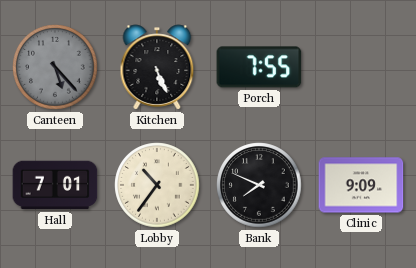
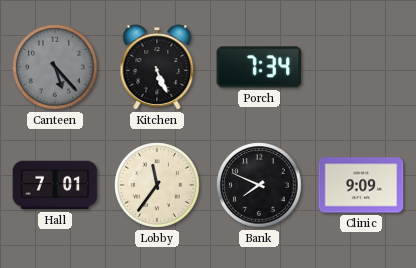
Porch: 7:55 -> 7:34 (259, 67)
Lobby: 10:36 -> 11:36 (157, 185)
